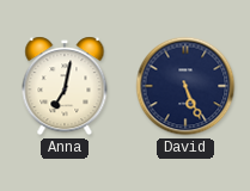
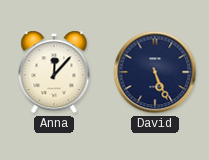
Anna: 7:02 -> 12:07 (54, 72)
